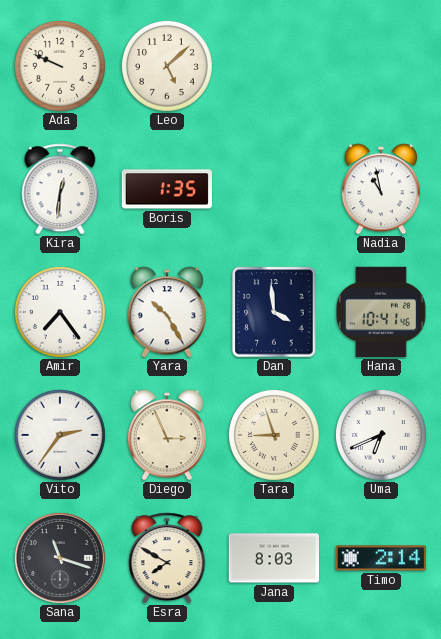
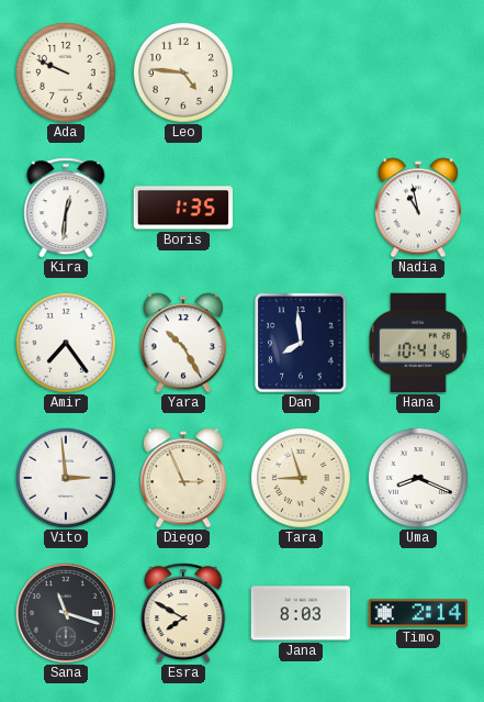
Leo: 5:08 -> 4:46 (184, 74)
Dan: 3:59 -> 7:59 (301, 343)
Vito: 2:36 -> 2:59 (67, 479)
Uma: 6:41 -> 8:19 (419, 479)
